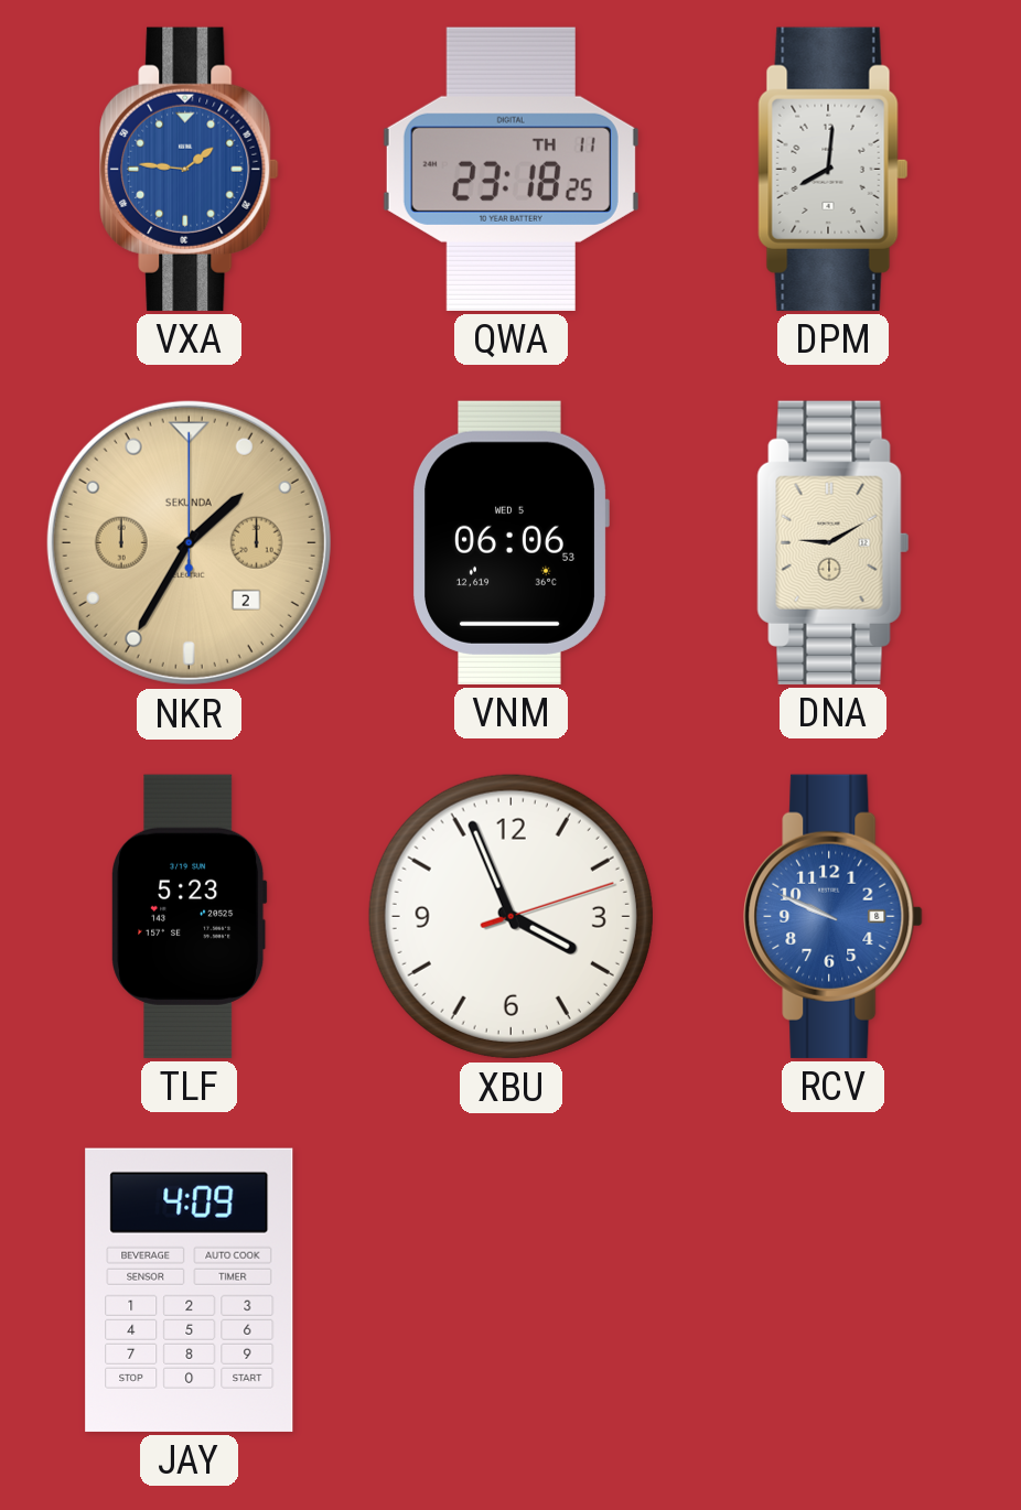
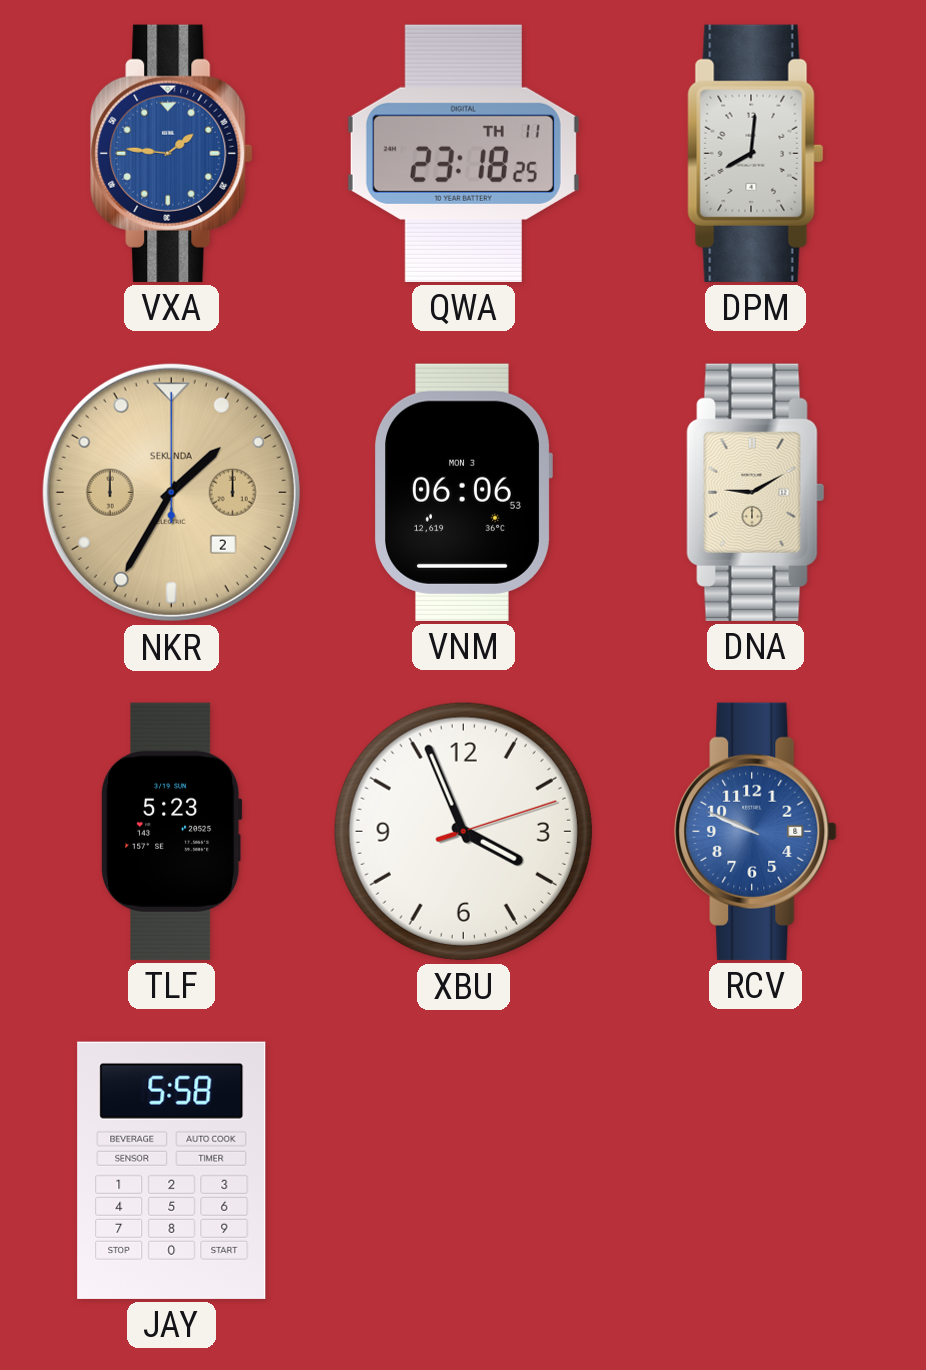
VNM date: WED 5 -> MON 3 (463, 492)
JAY: 4:09 -> 5:58 (172, 1170)
